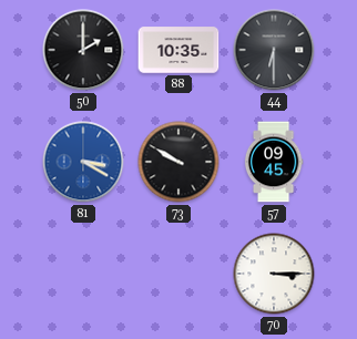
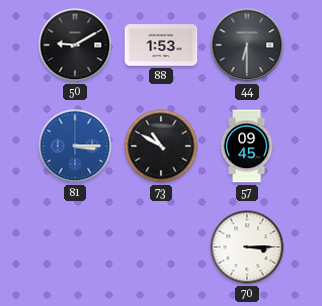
50: 2:00 -> 9:10 (75, 45)
88: 10:35 -> 1:53 (161, 45)
81: 3:20 -> 3:15 (75, 146)
73: 9:50 -> 10:50 (161, 146)
